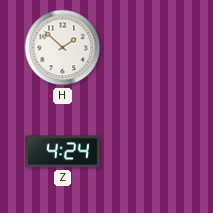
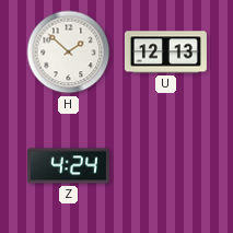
U: none -> 12:13 (165, 53)
